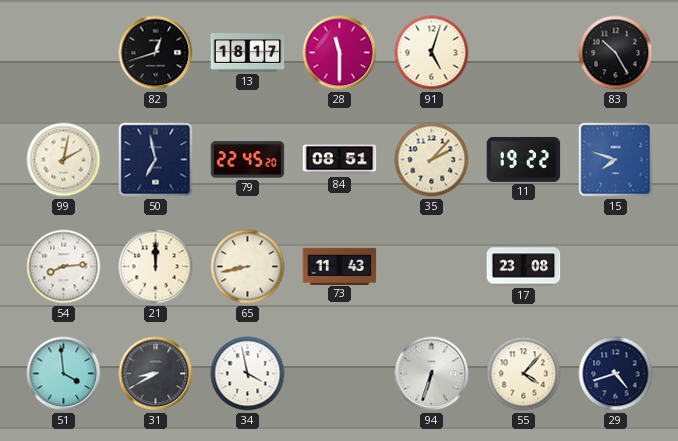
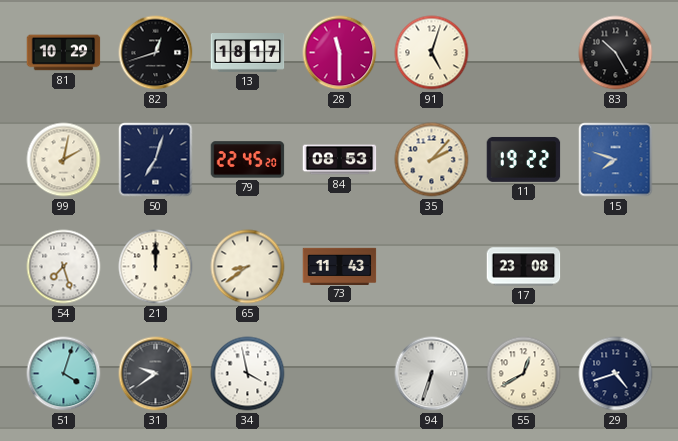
81: none -> 10:29 (64, 53)
50: 6:58 -> 7:03 (156, 160)
84: 08:51 -> 08:53 (340, 160)
54: 8:14 -> 7:27 (64, 267)
65: 8:43 -> 8:39 (248, 267)
51: 3:59 -> 4:03 (64, 374)
31: 8:40 -> 9:39 (156, 374)
55: 4:07 -> 12:40 (524, 374)
